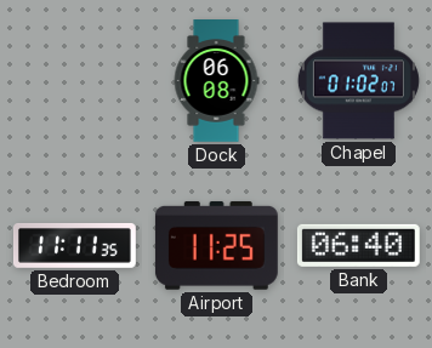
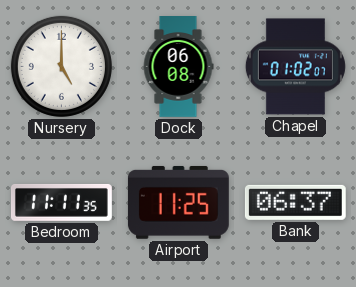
Nursery: none -> 5:00 (61, 66)
Bank: 06:40 -> 06:37 (295, 202)
